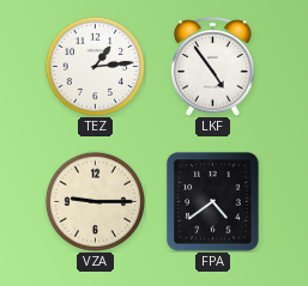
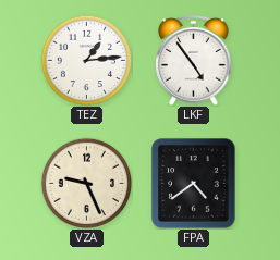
VZA: 9:15 -> 9:26 (86, 183)
